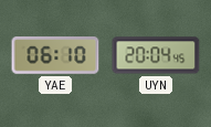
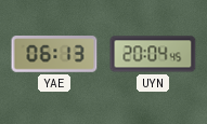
YAE: 06:10 -> 06:13 (54, 54)
